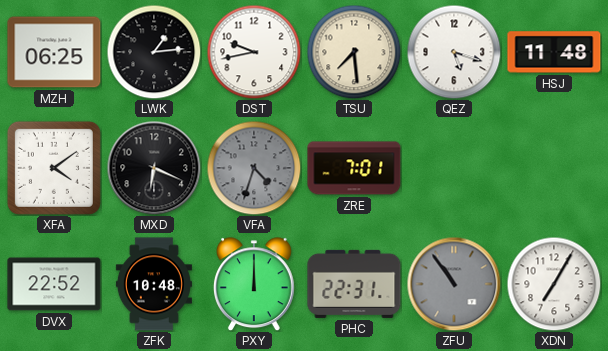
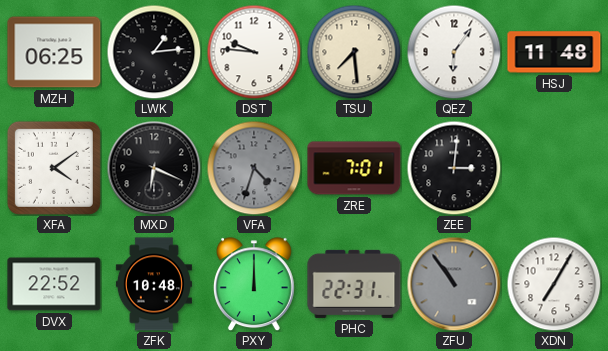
DST: 9:43 -> 9:46 (254, 52)
QEZ: 5:18 -> 6:06 (454, 52)
ZEE: none -> 3:01 (454, 168)
